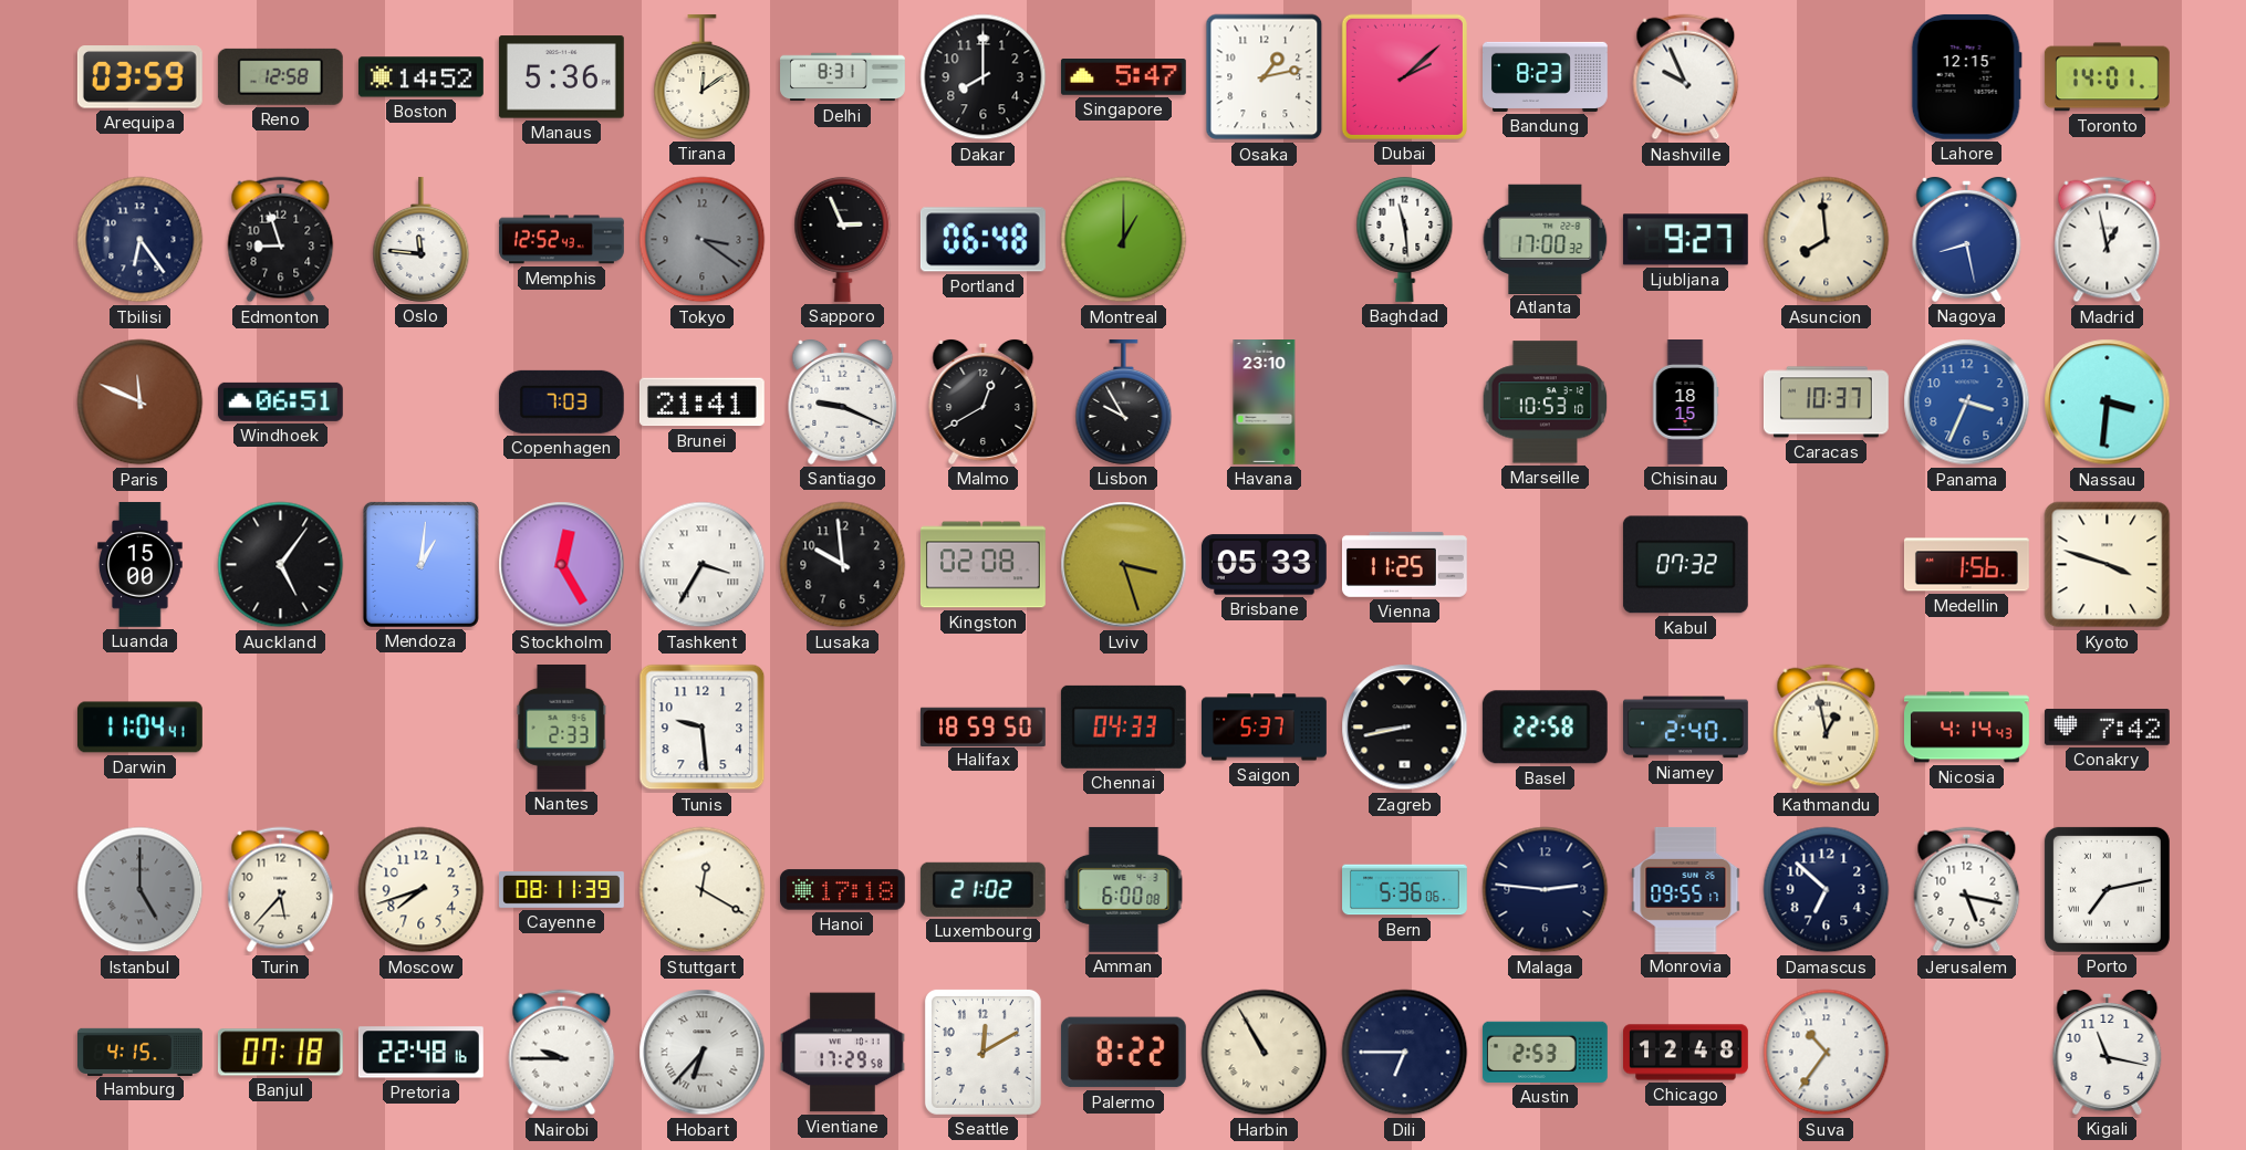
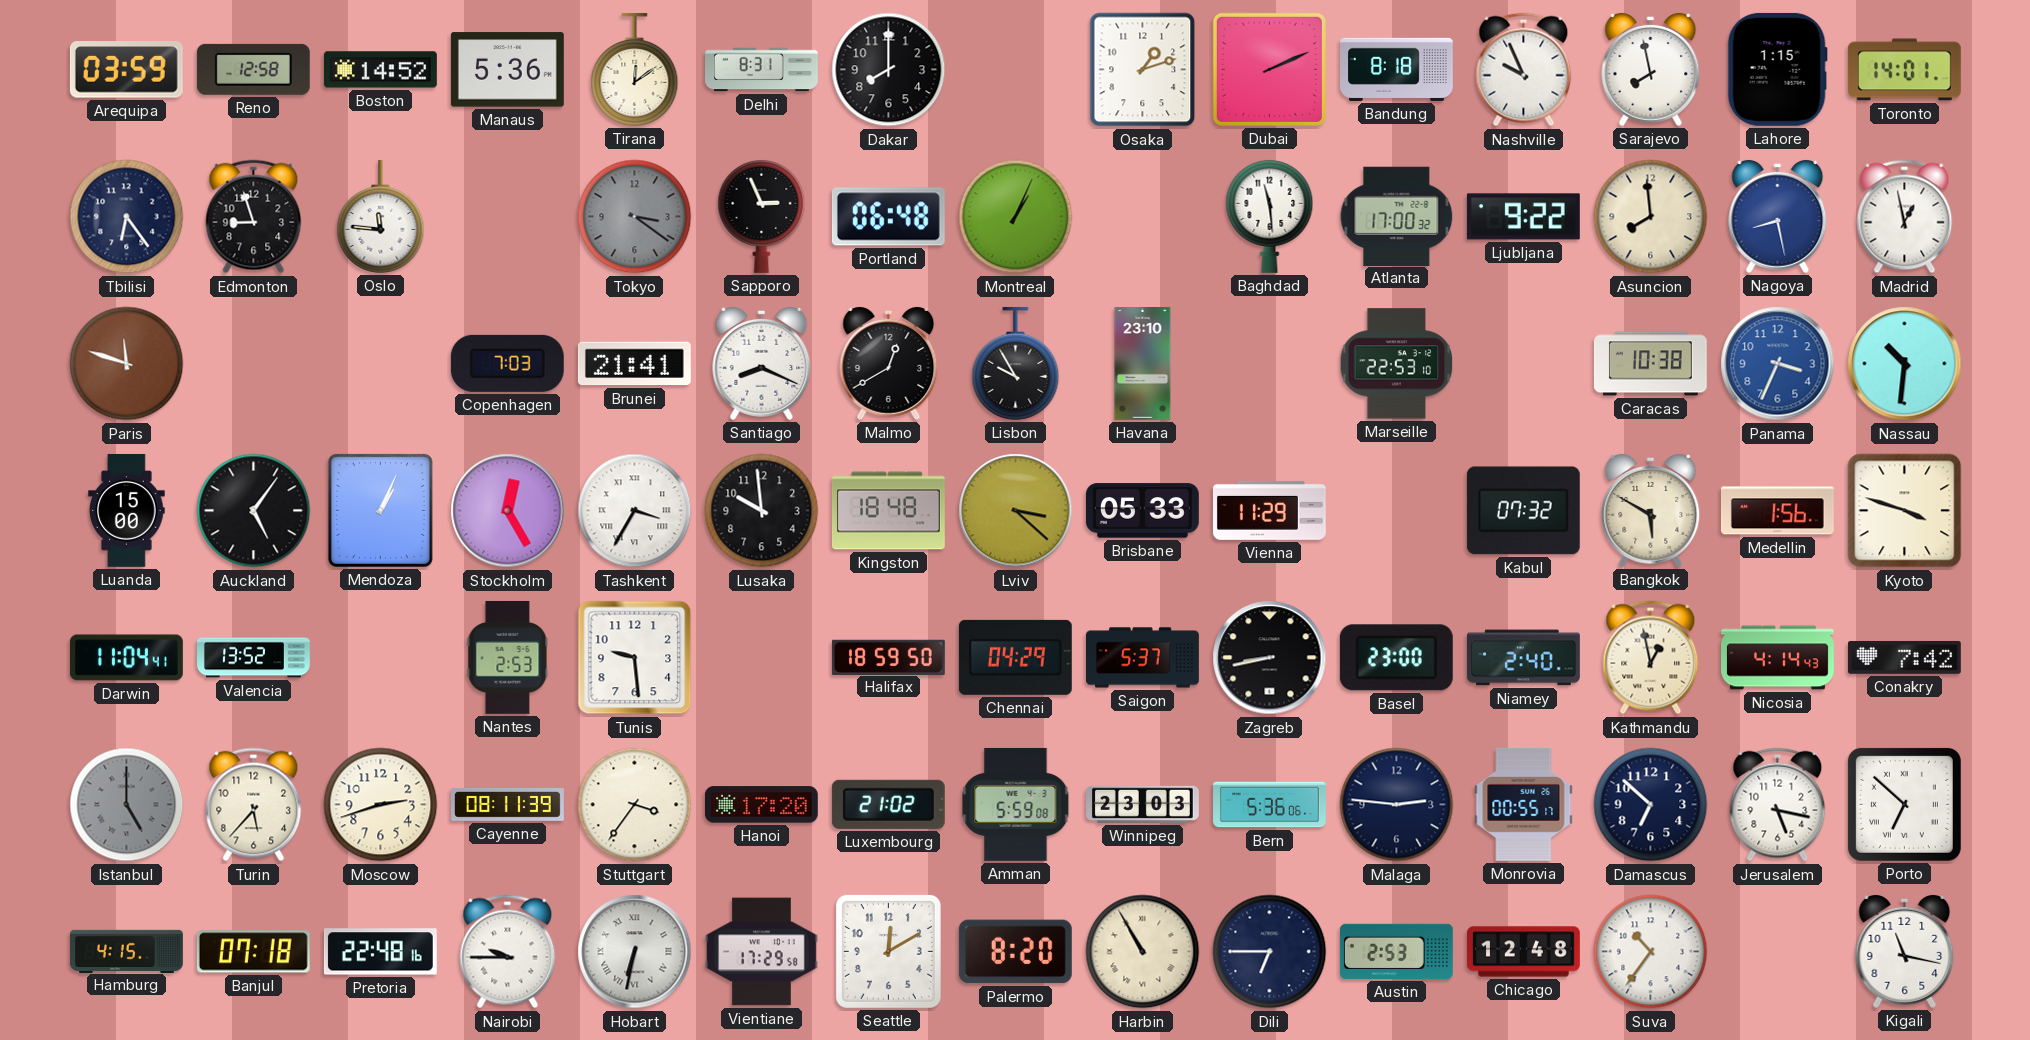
Singapore: 5:47 -> none (1123, 77)
Osaka: 1:13 -> 1:12 (1143, 70)
Dubai: 2:08 -> 2:11 (1269, 69)
Bandung: 8:23 -> 8:18 (1397, 69)
Sarajevo: none -> 7:58 (1651, 69)
Lahore: 12:15 -> 1:15 (1777, 69)
Memphis: 12:52 -> none (561, 240)
Montreal: 1:00 -> 1:04 (1016, 217)
Ljubljana: 9:27 -> 9:22 (1523, 217)
Paris: 11:49 -> 11:48 (127, 364)
Windhoek: 06:51 -> none (280, 401)
Santiago: 9:19 -> 8:19 (762, 363)
Marseille: 10:53 -> 22:53 (1397, 364)
Chisinau: 18:15 -> none (1685, 402)
Caracas: 10:37 -> 10:38 (1650, 364)
Nassau: 3:31 -> 10:31 (1905, 364)
Mendoza: 1:01 -> 1:04 (380, 510)
Kingston: 02:08 -> 18:48 (889, 511)
Lviv: 3:27 -> 3:22 (1016, 511)
Vienna: 11:25 -> 11:29 (1269, 510)
Bangkok: none -> 5:50 (1651, 510)
Valencia: none -> 13:52 (254, 658)
Nantes: 2:33 -> 2:53 (508, 657)
Chennai: 04:33 -> 04:29 (1015, 657)
Basel: 22:58 -> 23:00 (1396, 658)
Moscow: 7:42 -> 2:42 (381, 805)
Stuttgart: 12:20 -> 3:36 (635, 805)
Hanoi: 17:18 -> 17:20 (761, 805)
Amman: 6:00 -> 5:59 (1016, 804)
Winnipeg: none -> 23:03 (1143, 804)
Monrovia: 09:55 -> 00:55 (1524, 804)
Porto: 7:13 -> 6:52 (1904, 804)
Hobart: 6:37 -> 6:32 (635, 952)
Palermo: 8:22 -> 8:20 (1015, 952)
